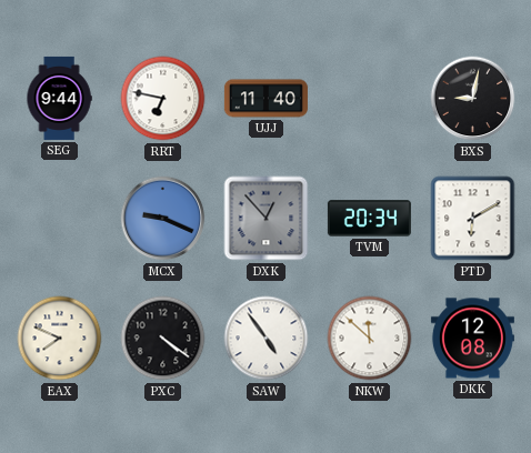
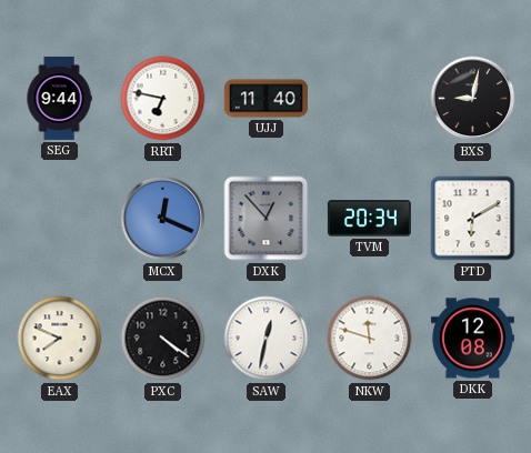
MCX: 9:19 -> 12:19 (163, 219)
SAW: 4:54 -> 12:32 (267, 339)
NKW: 11:52 -> 11:48 (370, 339)
